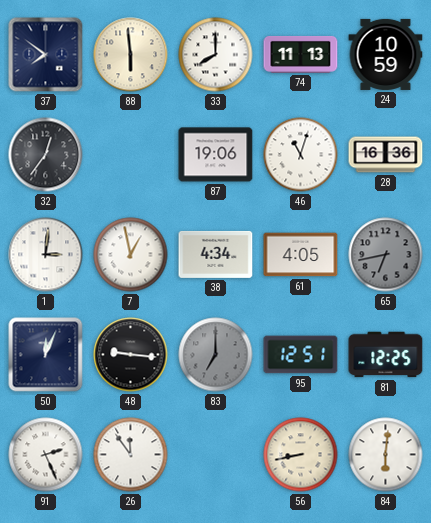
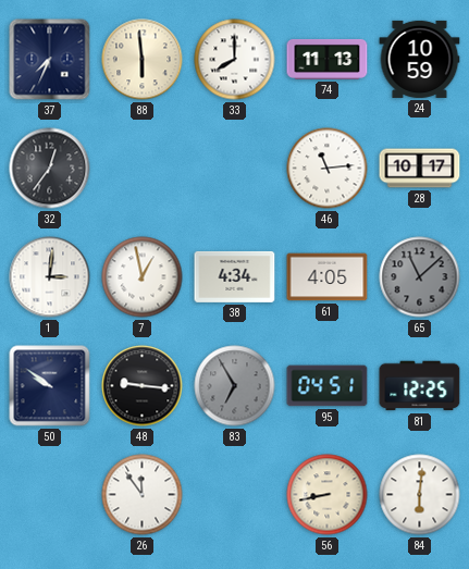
37: 7:51 -> 7:34 (50, 60)
87: 19:06 -> none (216, 155)
46: 11:03 -> 11:14 (328, 169)
28: 16:36 -> 10:17 (420, 169)
65: 6:43 -> 11:08 (420, 277)
50: 12:04 -> 9:51 (50, 386)
83: 7:00 -> 6:55 (235, 386)
95: 12:51 -> 04:51 (328, 386)
91: 2:26 -> none (46, 455)
